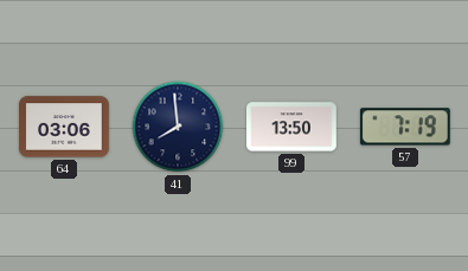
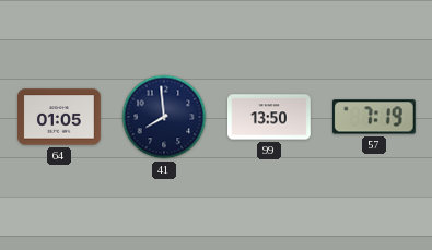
64: 03:06 -> 01:05 (60, 117)
